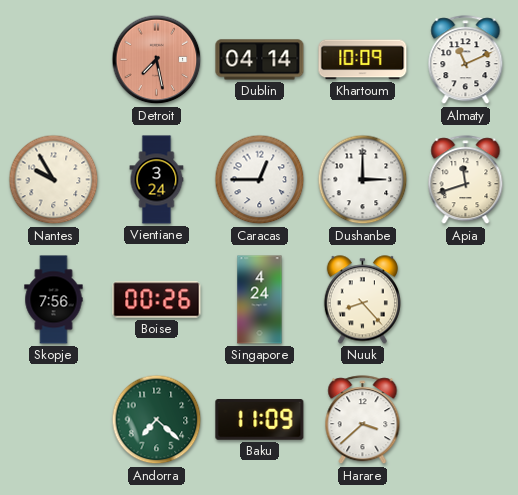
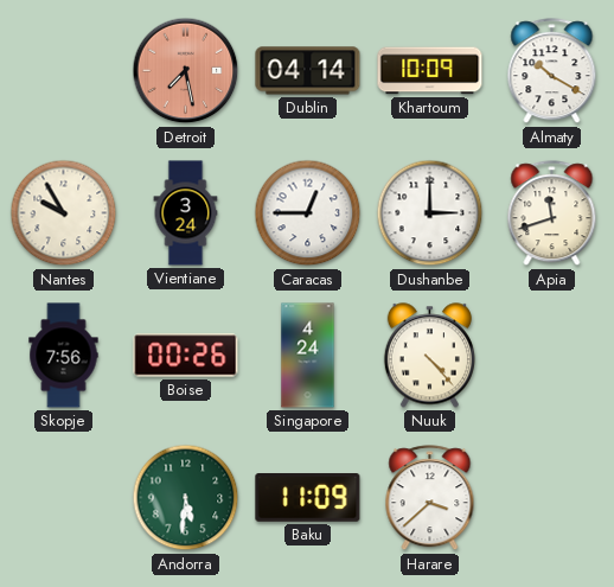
Almaty: 11:11 -> 10:20 (552, 71)
Nuuk: 8:23 -> 4:23 (429, 356)
Andorra: 7:22 -> 5:31 (186, 498)
